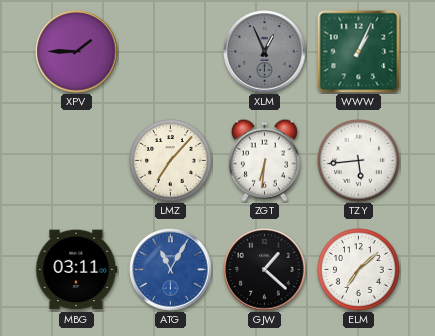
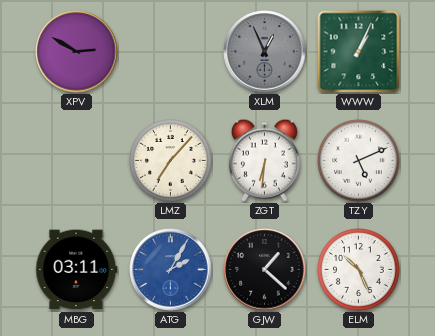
XPV: 1:45 -> 2:50 (77, 52)
TZY: 5:44 -> 5:11 (359, 161)
ATG: 11:05 -> 2:05 (171, 270)
ELM: 7:08 -> 10:26 (359, 270)
